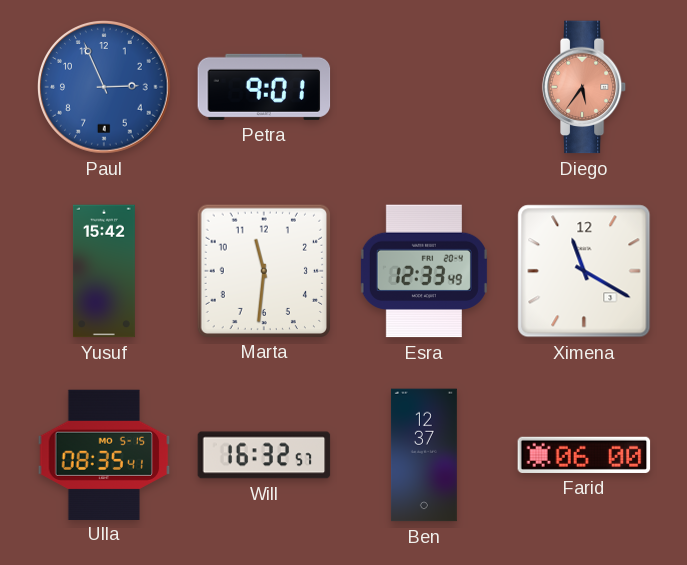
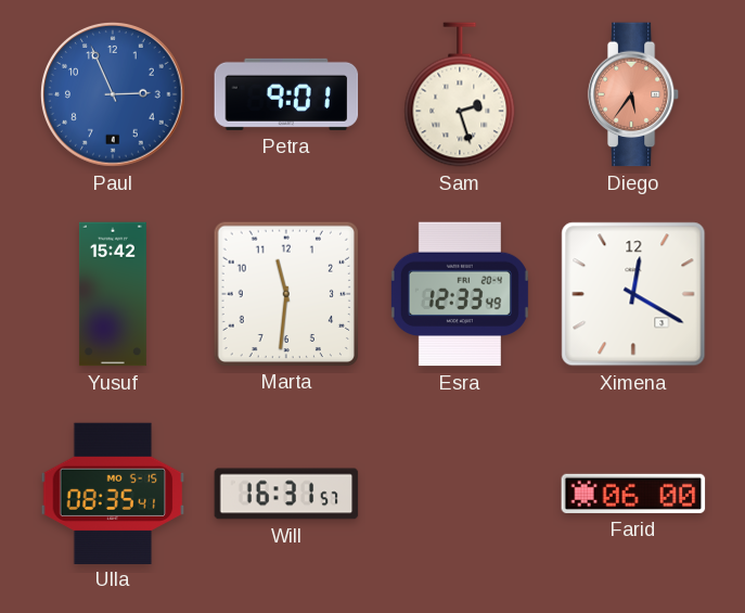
Sam: none -> 2:27 (460, 94)
Ximena: 11:20 -> 12:20 (633, 294)
Will: 16:32 -> 16:31 (286, 494)
Ben: 12:37 -> none (424, 455)
